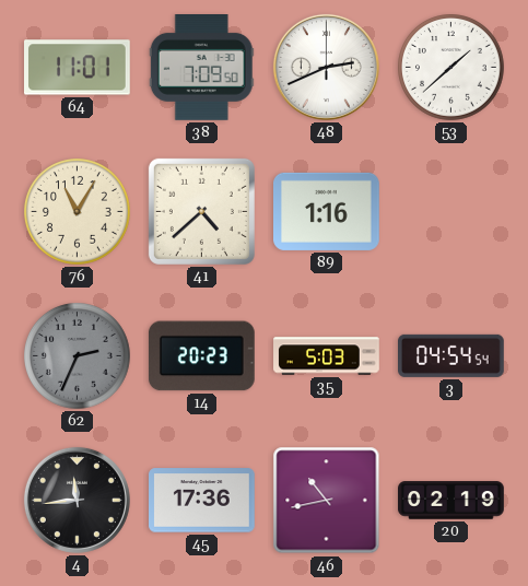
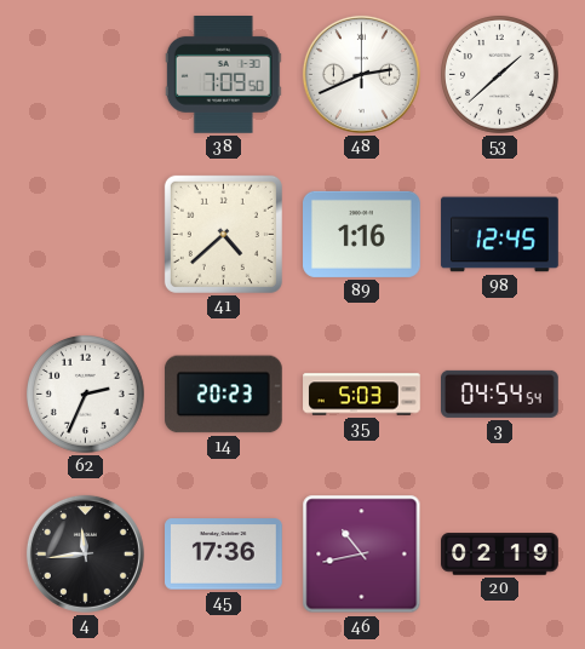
64: 11:01 -> none (78, 68)
76: 11:05 -> none (78, 212)
98: none -> 12:45 (500, 235)
62 dial: grey -> white (86, 395)
